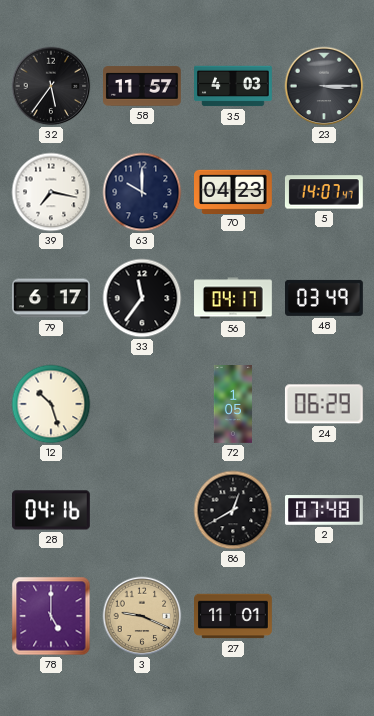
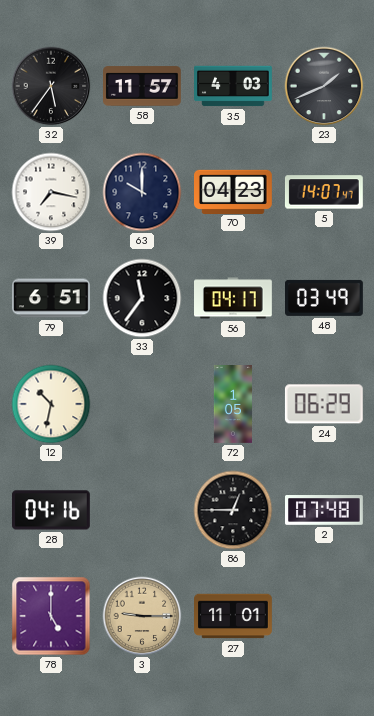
23: 3:15 -> 1:41 (324, 86)
79: 6:17 -> 6:51 (52, 298)
12: 10:27 -> 10:32 (51, 404)
86: 12:40 -> 12:45 (233, 510)
3: 9:19 -> 9:15 (142, 616)
